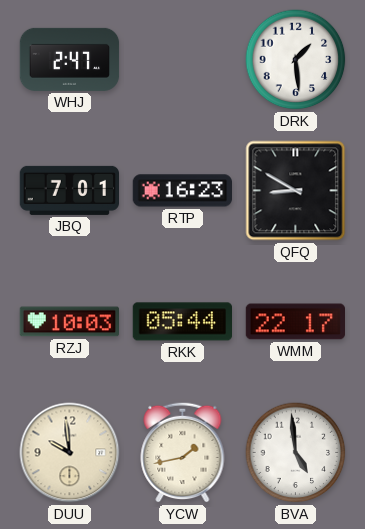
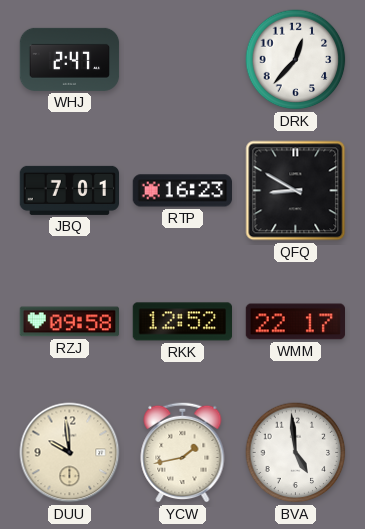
DRK: 1:29 -> 12:37 (296, 60)
RZJ: 10:03 -> 09:58 (69, 322)
RKK: 05:44 -> 12:52 (182, 322)
